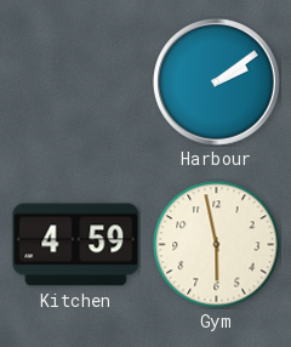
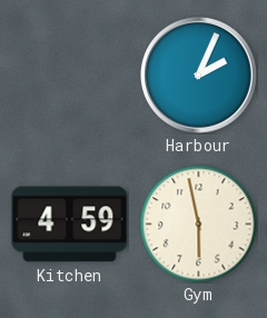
Harbour: 2:09 -> 2:04 (199, 76)
